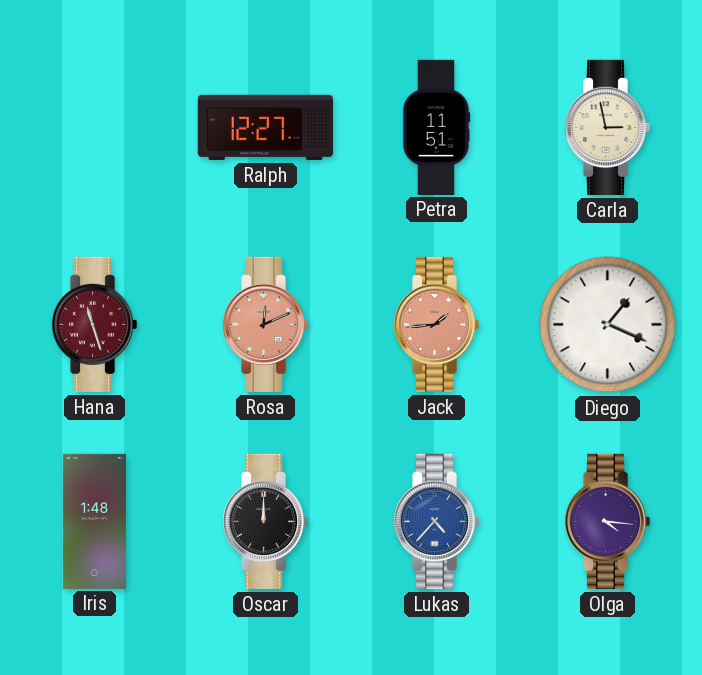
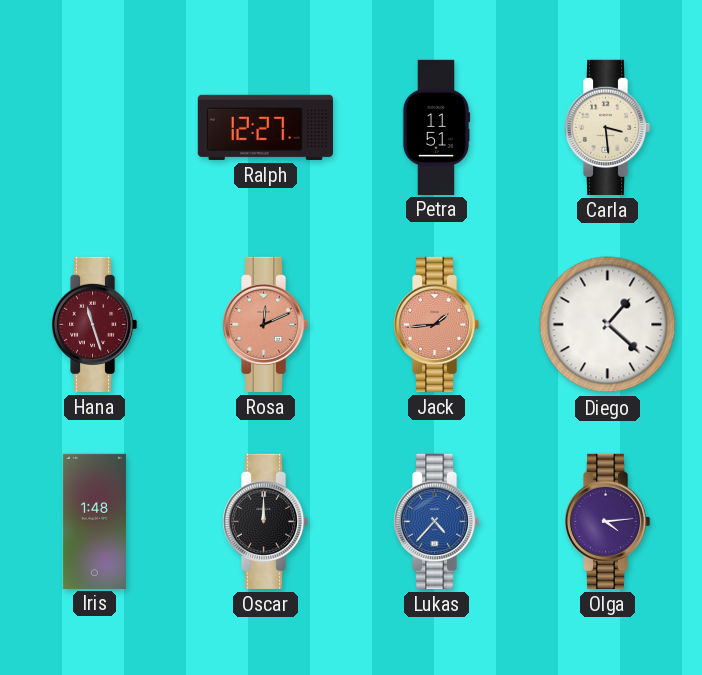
Carla: 2:58 -> 3:29 (607, 127)
Diego: 1:19 -> 1:22 (608, 325)
Olga: 4:16 -> 4:14 (607, 521)
